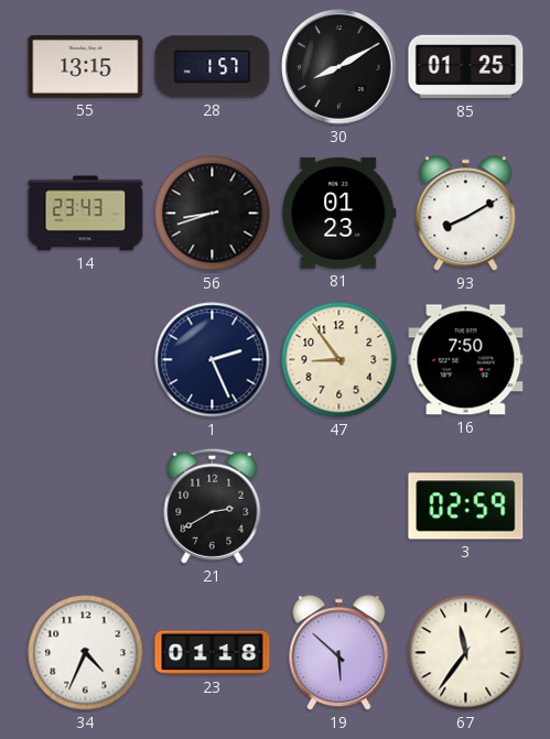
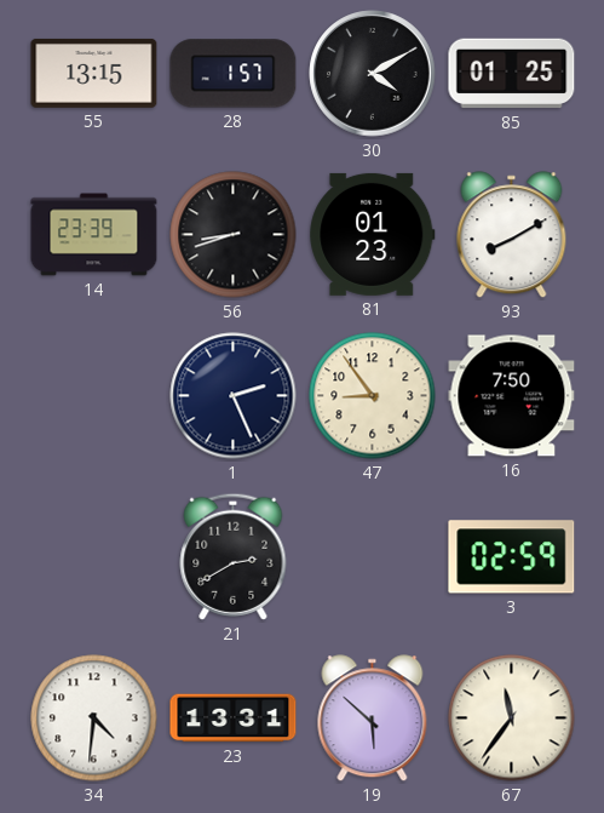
30: 8:10 -> 4:10 (373, 74)
14: 23:43 -> 23:39 (94, 235)
34: 4:34 -> 4:31 (94, 718)
23: 01:18 -> 13:31 (234, 718)
